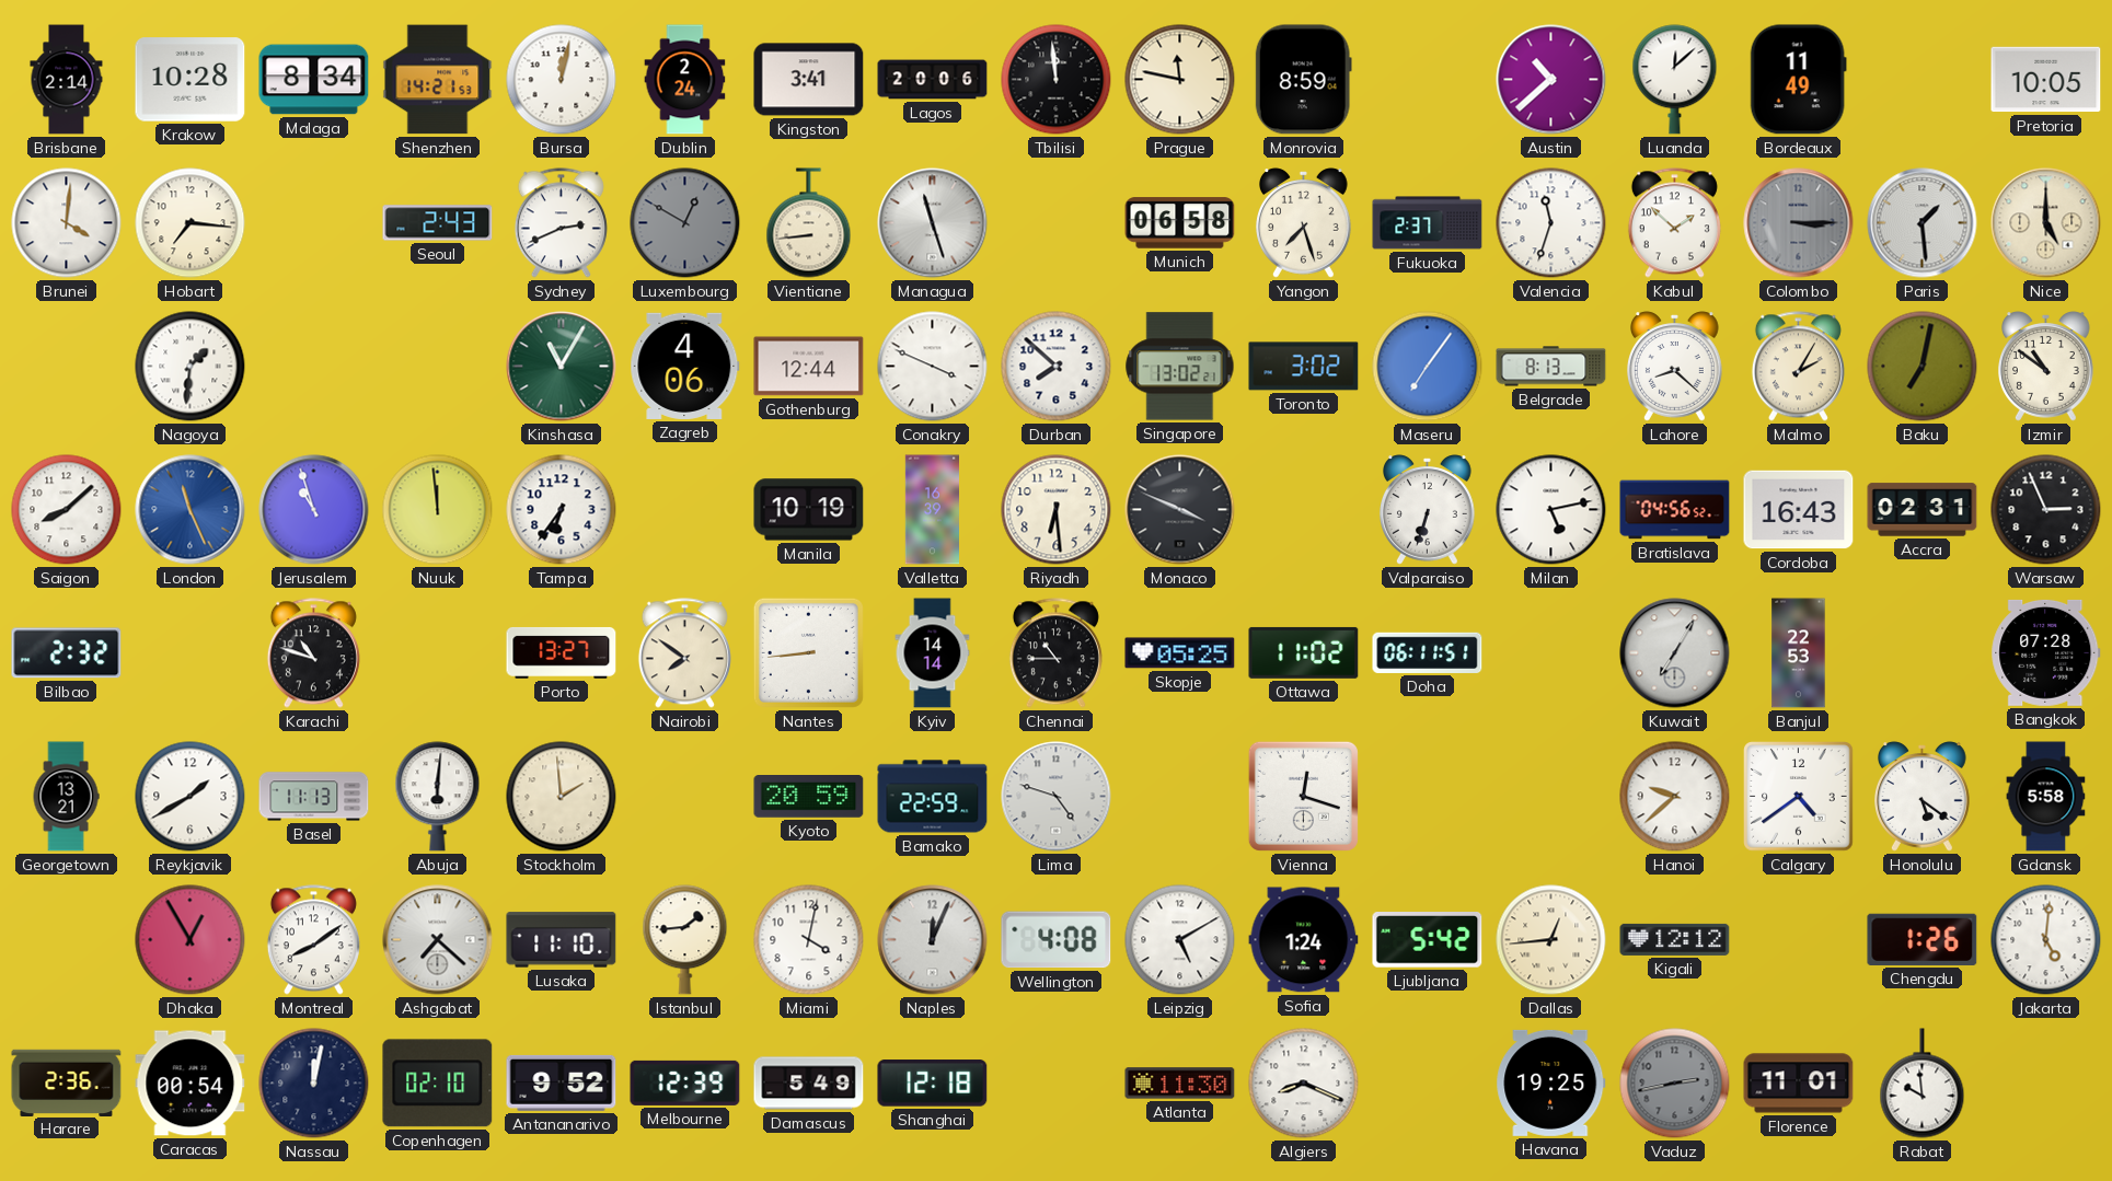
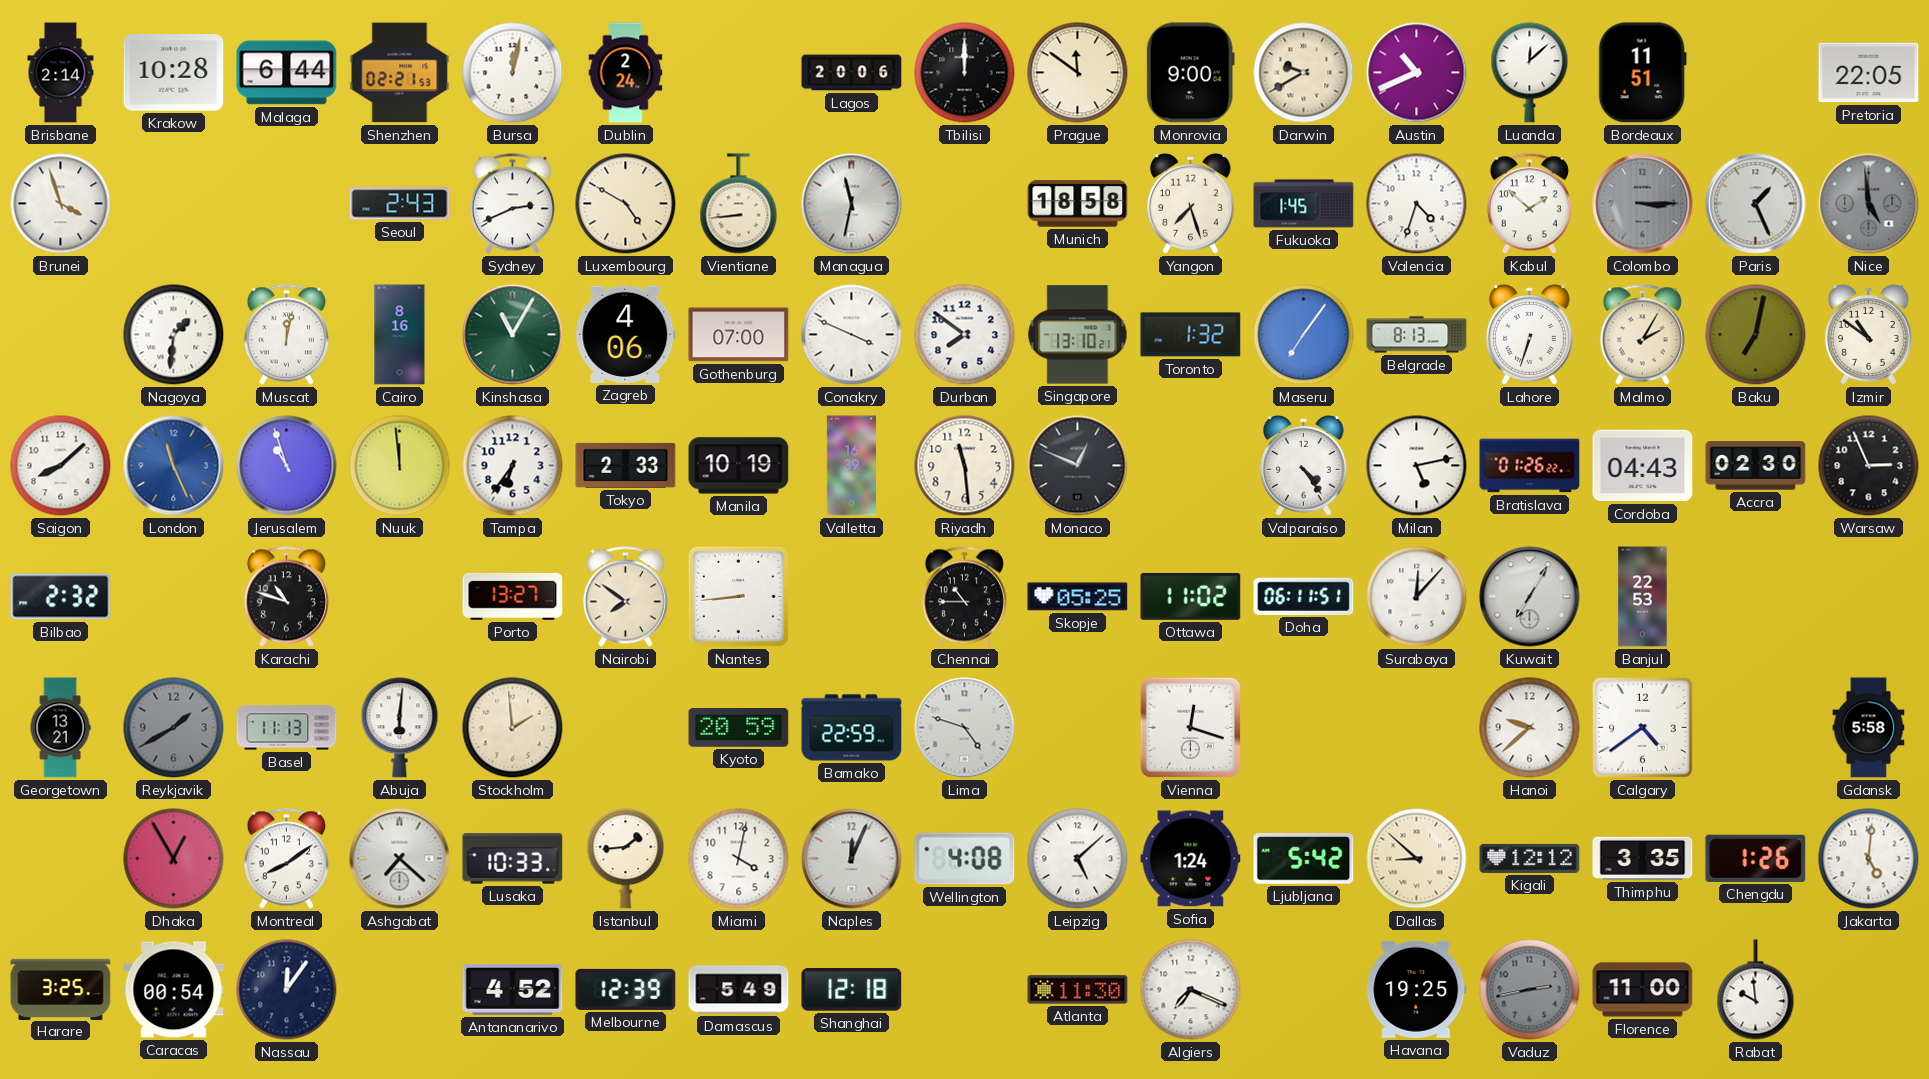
Malaga: 8:34 -> 6:44 (287, 73)
Shenzhen: 14:21 -> 02:21 (400, 73)
Kingston: 3:41 -> none (809, 80)
Tbilisi: 11:59 -> 12:00 (965, 73)
Prague: 11:47 -> 11:51 (1078, 73)
Monrovia: 8:59 -> 9:00 (1190, 73)
Darwin: none -> 9:40 (1304, 73)
Austin: 10:38 -> 10:41 (1417, 73)
Bordeaux: 11:49 -> 11:51 (1642, 73)
Pretoria: 10:05 -> 22:05 (1869, 73)
Brunei: 4:01 -> 3:57 (61, 204)
Hobart: 7:16 -> none (191, 223)
Luxembourg: 12:50 -> 4:50 (626, 204)
Luxembourg dial: grey -> cream (626, 204)
Managua: 11:27 -> 11:32 (852, 204)
Munich: 06:58 -> 18:58 (1078, 204)
Fukuoka: 2:37 -> 1:45 (1304, 204)
Valencia: 11:33 -> 4:33 (1417, 204)
Paris: 1:29 -> 1:26 (1756, 204)
Nice: 5:00 -> 4:59 (1869, 204)
Nice dial: cream -> grey (1869, 204)
Muscat: none -> 12:02 (286, 335)
Cairo: none -> 8:16 (400, 335)
Gothenburg: 12:44 -> 07:00 (739, 335)
Durban: 7:52 -> 7:51 (965, 335)
Singapore: 13:02 -> 13:10 (1078, 335)
Toronto: 3:02 -> 1:32 (1191, 335)
Lahore: 8:22 -> 6:33 (1530, 335)
Tokyo: none -> 2:33 (626, 465)
Riyadh: 6:29 -> 11:29 (965, 466)
Monaco: 3:49 -> 12:49 (1078, 466)
Valparaiso: 6:33 -> 4:24 (1304, 466)
Bratislava: 04:56 -> 01:26 (1530, 466)
Cordoba: 16:43 -> 04:43 (1643, 466)
Accra: 02:31 -> 02:30 (1756, 466)
Kyiv: 14:14 -> none (933, 653)
Surabaya: none -> 12:07 (1417, 597)
Bangkok: 07:28 -> none (2046, 652)
Reykjavik dial: white -> grey (174, 728)
Honolulu: 5:21 -> none (1923, 797)
Lusaka: 11:10 -> 10:33 (513, 859)
Leipzig: 5:10 -> 5:08 (1078, 859)
Dallas: 12:44 -> 8:52 (1417, 859)
Thimphu: none -> 3:35 (1643, 858)
Harare: 2:36 -> 3:25 (61, 989)
Nassau: 12:02 -> 12:06 (287, 990)
Copenhagen: 02:10 -> none (438, 1084)
Antananarivo: 9:52 -> 4:52 (513, 989)
Algiers: 8:19 -> 7:19 (1191, 990)
Florence: 11:01 -> 11:00 (1643, 990)
